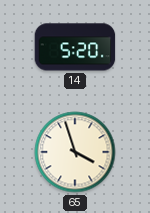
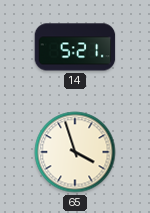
14: 5:20 -> 5:21 (75, 47)
